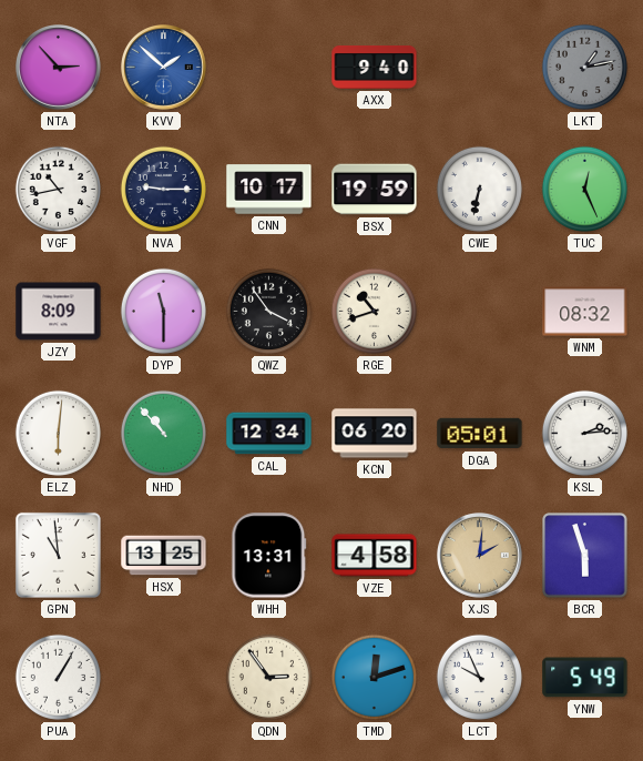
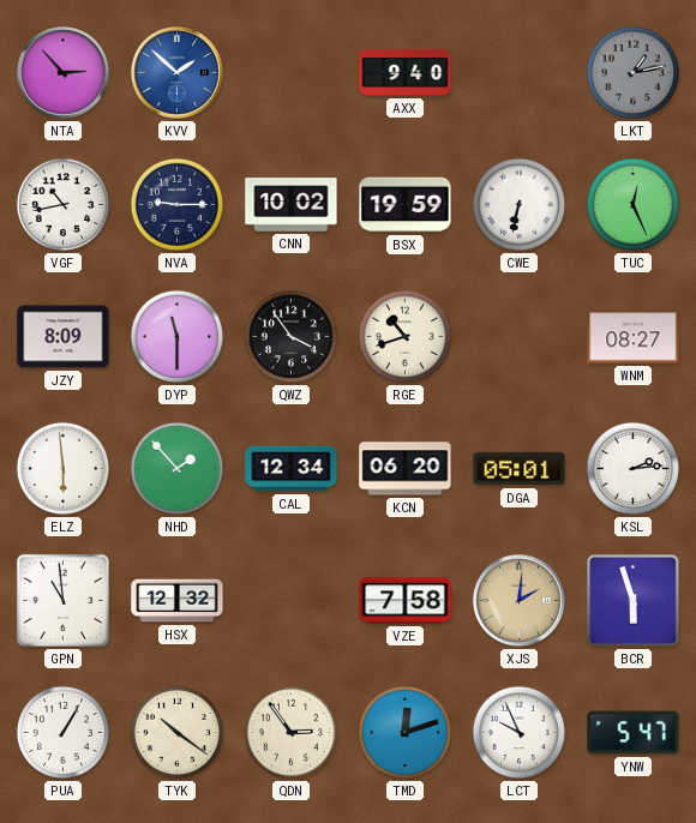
CNN: 10:17 -> 10:02 (292, 205)
WNM: 08:32 -> 08:27 (634, 337)
ELZ: 6:01 -> 5:59 (62, 468)
NHD: 10:53 -> 1:53 (176, 468)
HSX: 13:25 -> 12:32 (178, 601)
WHH: 13:31 -> none (269, 556)
VZE: 4:58 -> 7:58 (406, 601)
TYK: none -> 10:21 (176, 732)
YNW: 5:49 -> 5:47 (634, 733)
